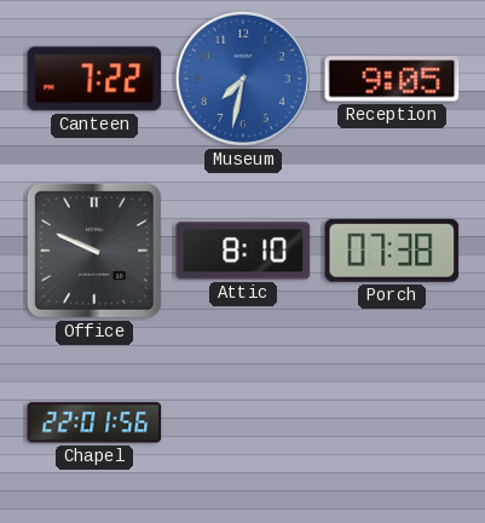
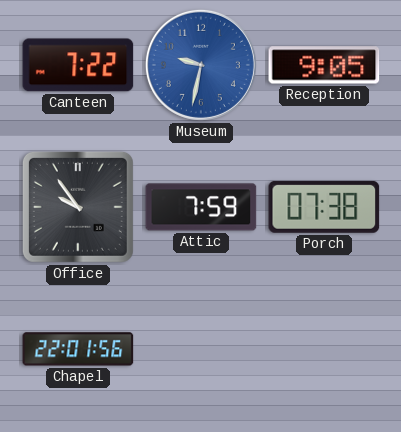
Museum: 7:32 -> 9:32 (201, 65)
Office: 9:49 -> 9:54 (78, 207)
Attic: 8:10 -> 7:59 (201, 207)
